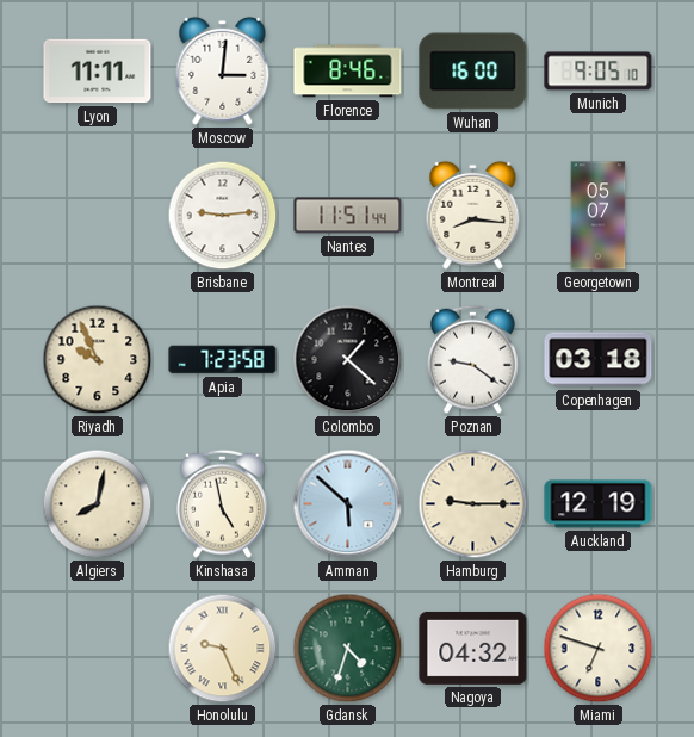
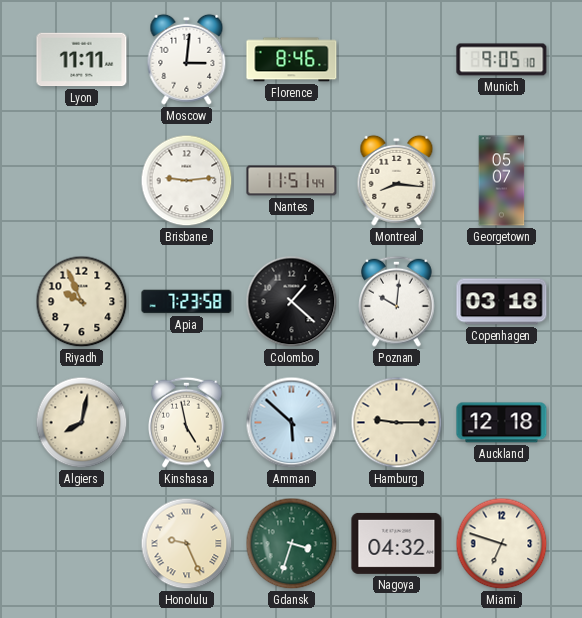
Wuhan: 16:00 -> none (473, 72)
Poznan: 9:21 -> 10:01 (397, 301)
Auckland: 12:19 -> 12:18 (502, 423)
Gdansk: 4:33 -> 3:33 (292, 544)
